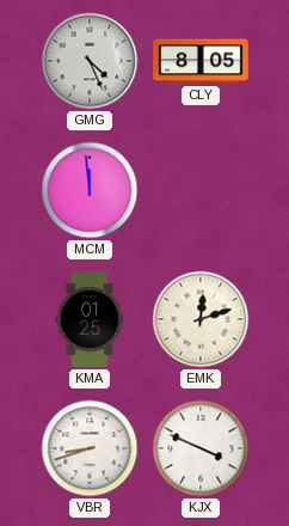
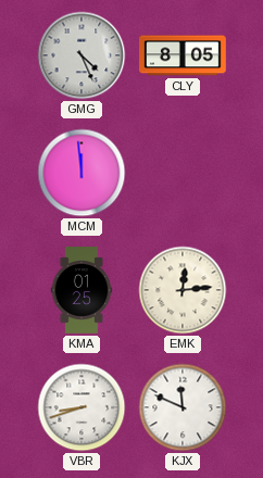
EMK: 12:12 -> 12:14 (183, 290)
KJX: 3:49 -> 11:49 (183, 407)
